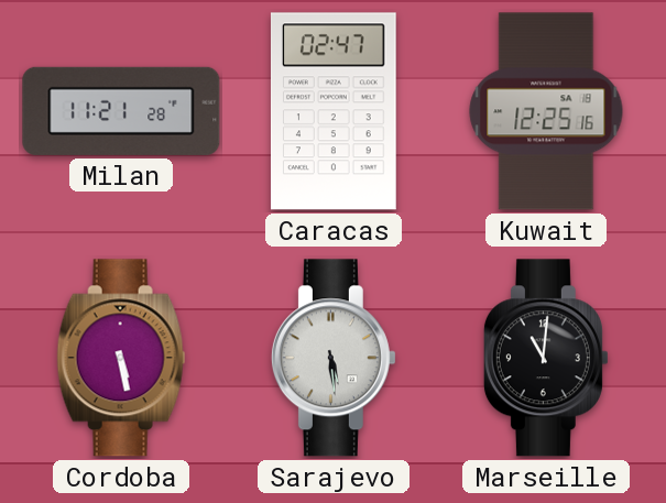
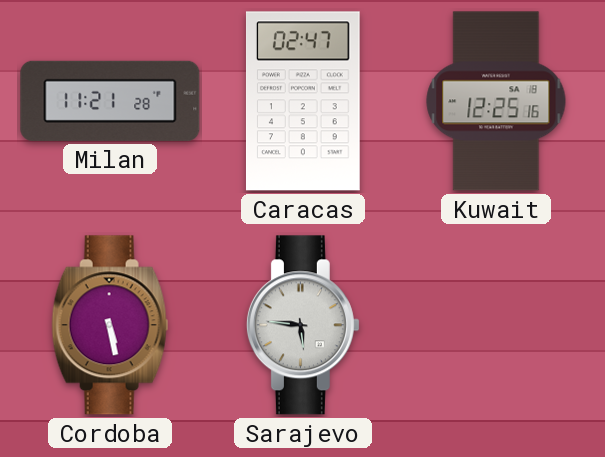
Sarajevo: 5:29 -> 5:46 (303, 325)
Marseille: 11:01 -> none (546, 358)
